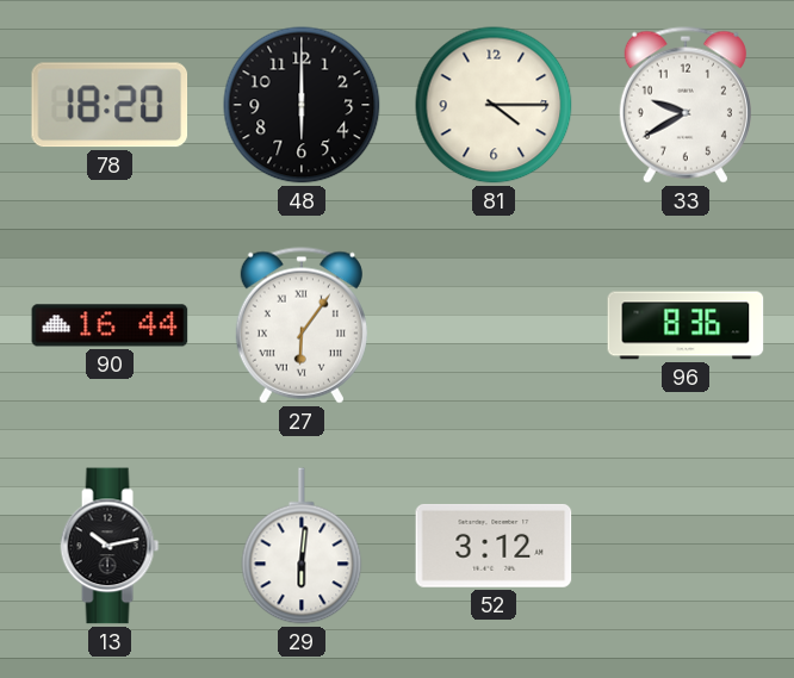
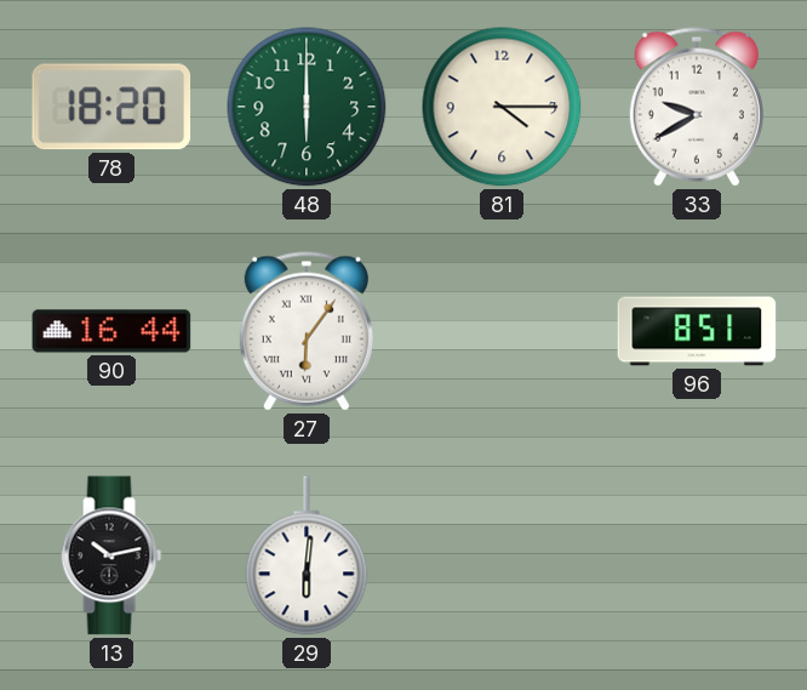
48 dial: black -> green (307, 107)
96: 8:36 -> 8:51 (697, 331)
52: 3:12 -> none (494, 546)
